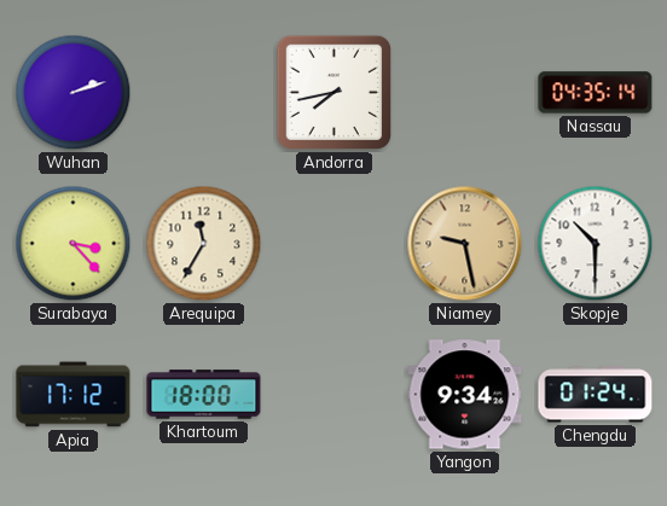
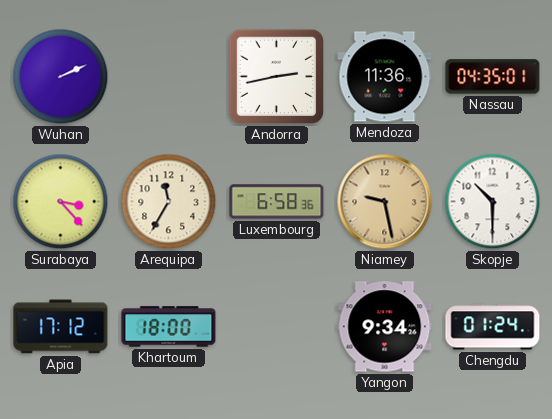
Wuhan: 2:12 -> 2:11 (61, 77)
Andorra: 7:43 -> 2:43 (277, 77)
Mendoza: none -> 11:36 (385, 77)
Nassau: 04:35:14 -> 04:35:01 (493, 77)
Luxembourg: none -> 6:58 (277, 202)
